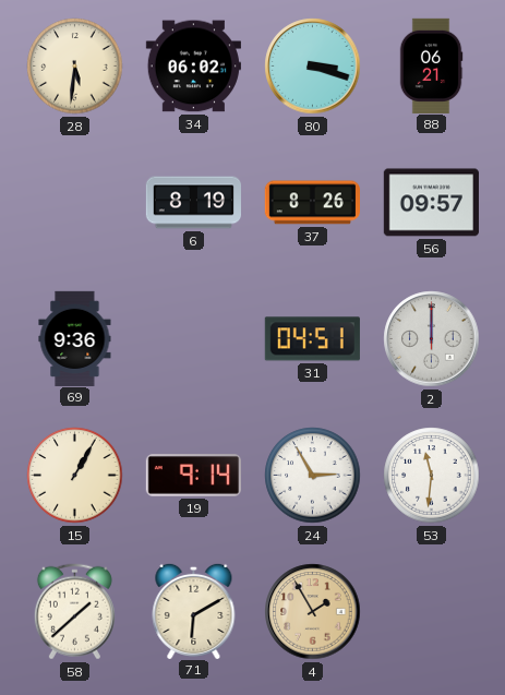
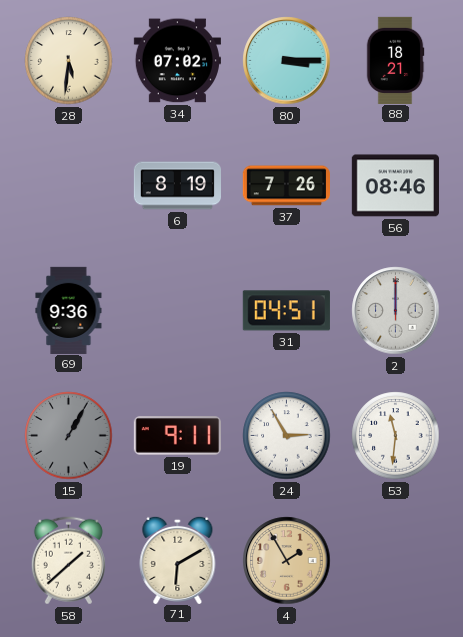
34: 06:02 -> 07:02 (177, 61)
80: 3:18 -> 3:15 (287, 61)
88: 06:21 -> 18:21 (395, 60)
37: 8:26 -> 7:26 (286, 186)
56: 09:57 -> 08:46 (395, 186)
15 dial: cream -> grey (69, 436)
19: 9:14 -> 9:11 (177, 436)
